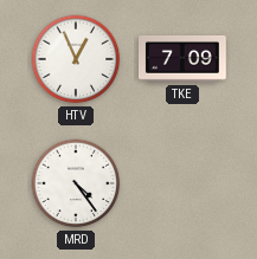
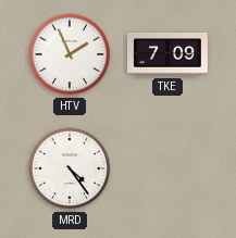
HTV: 12:56 -> 1:56 (70, 54)
